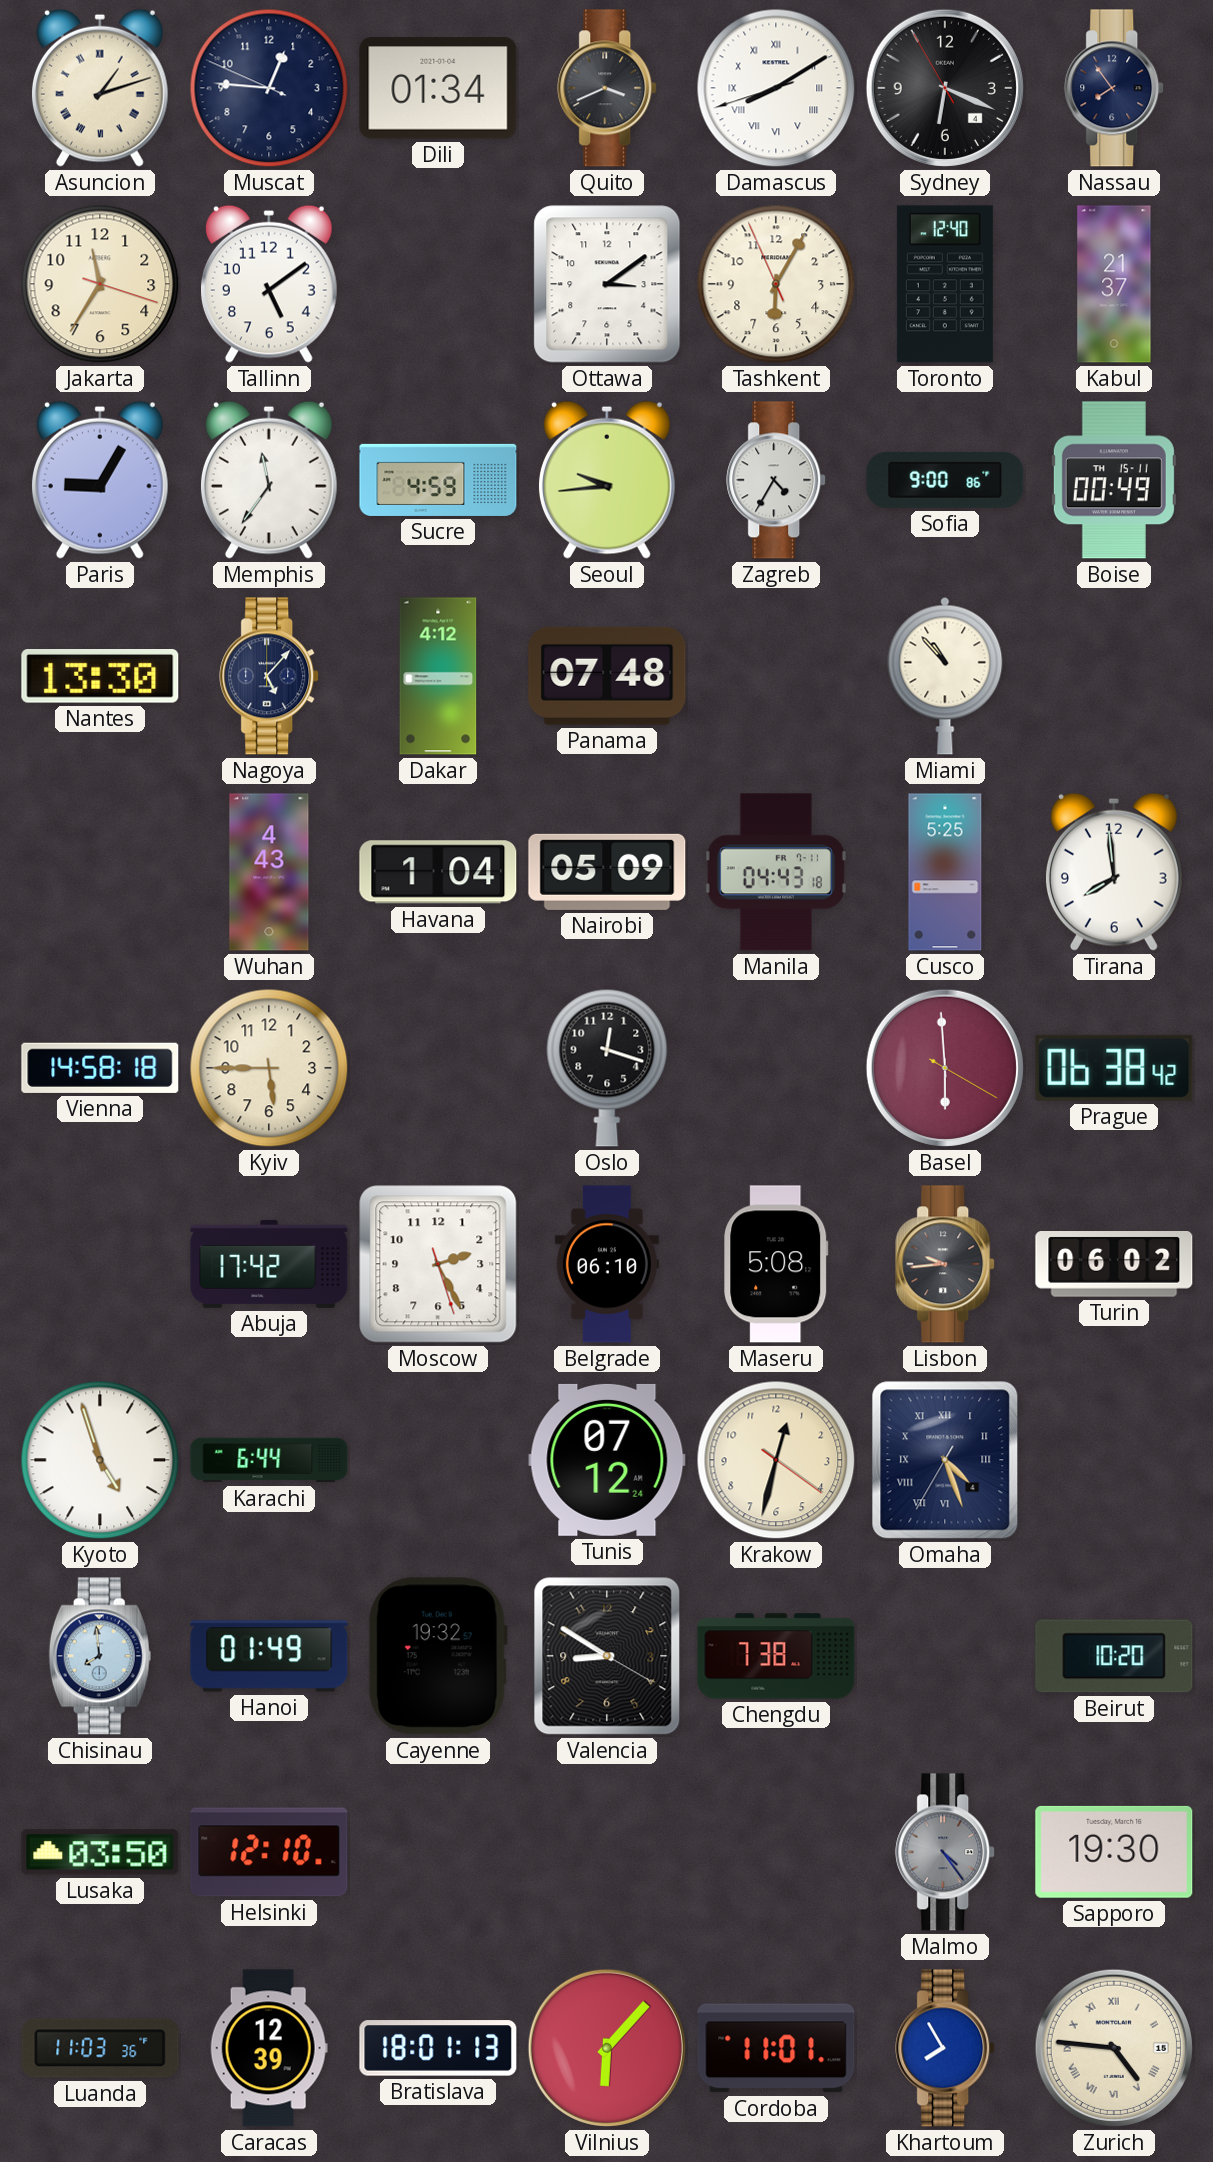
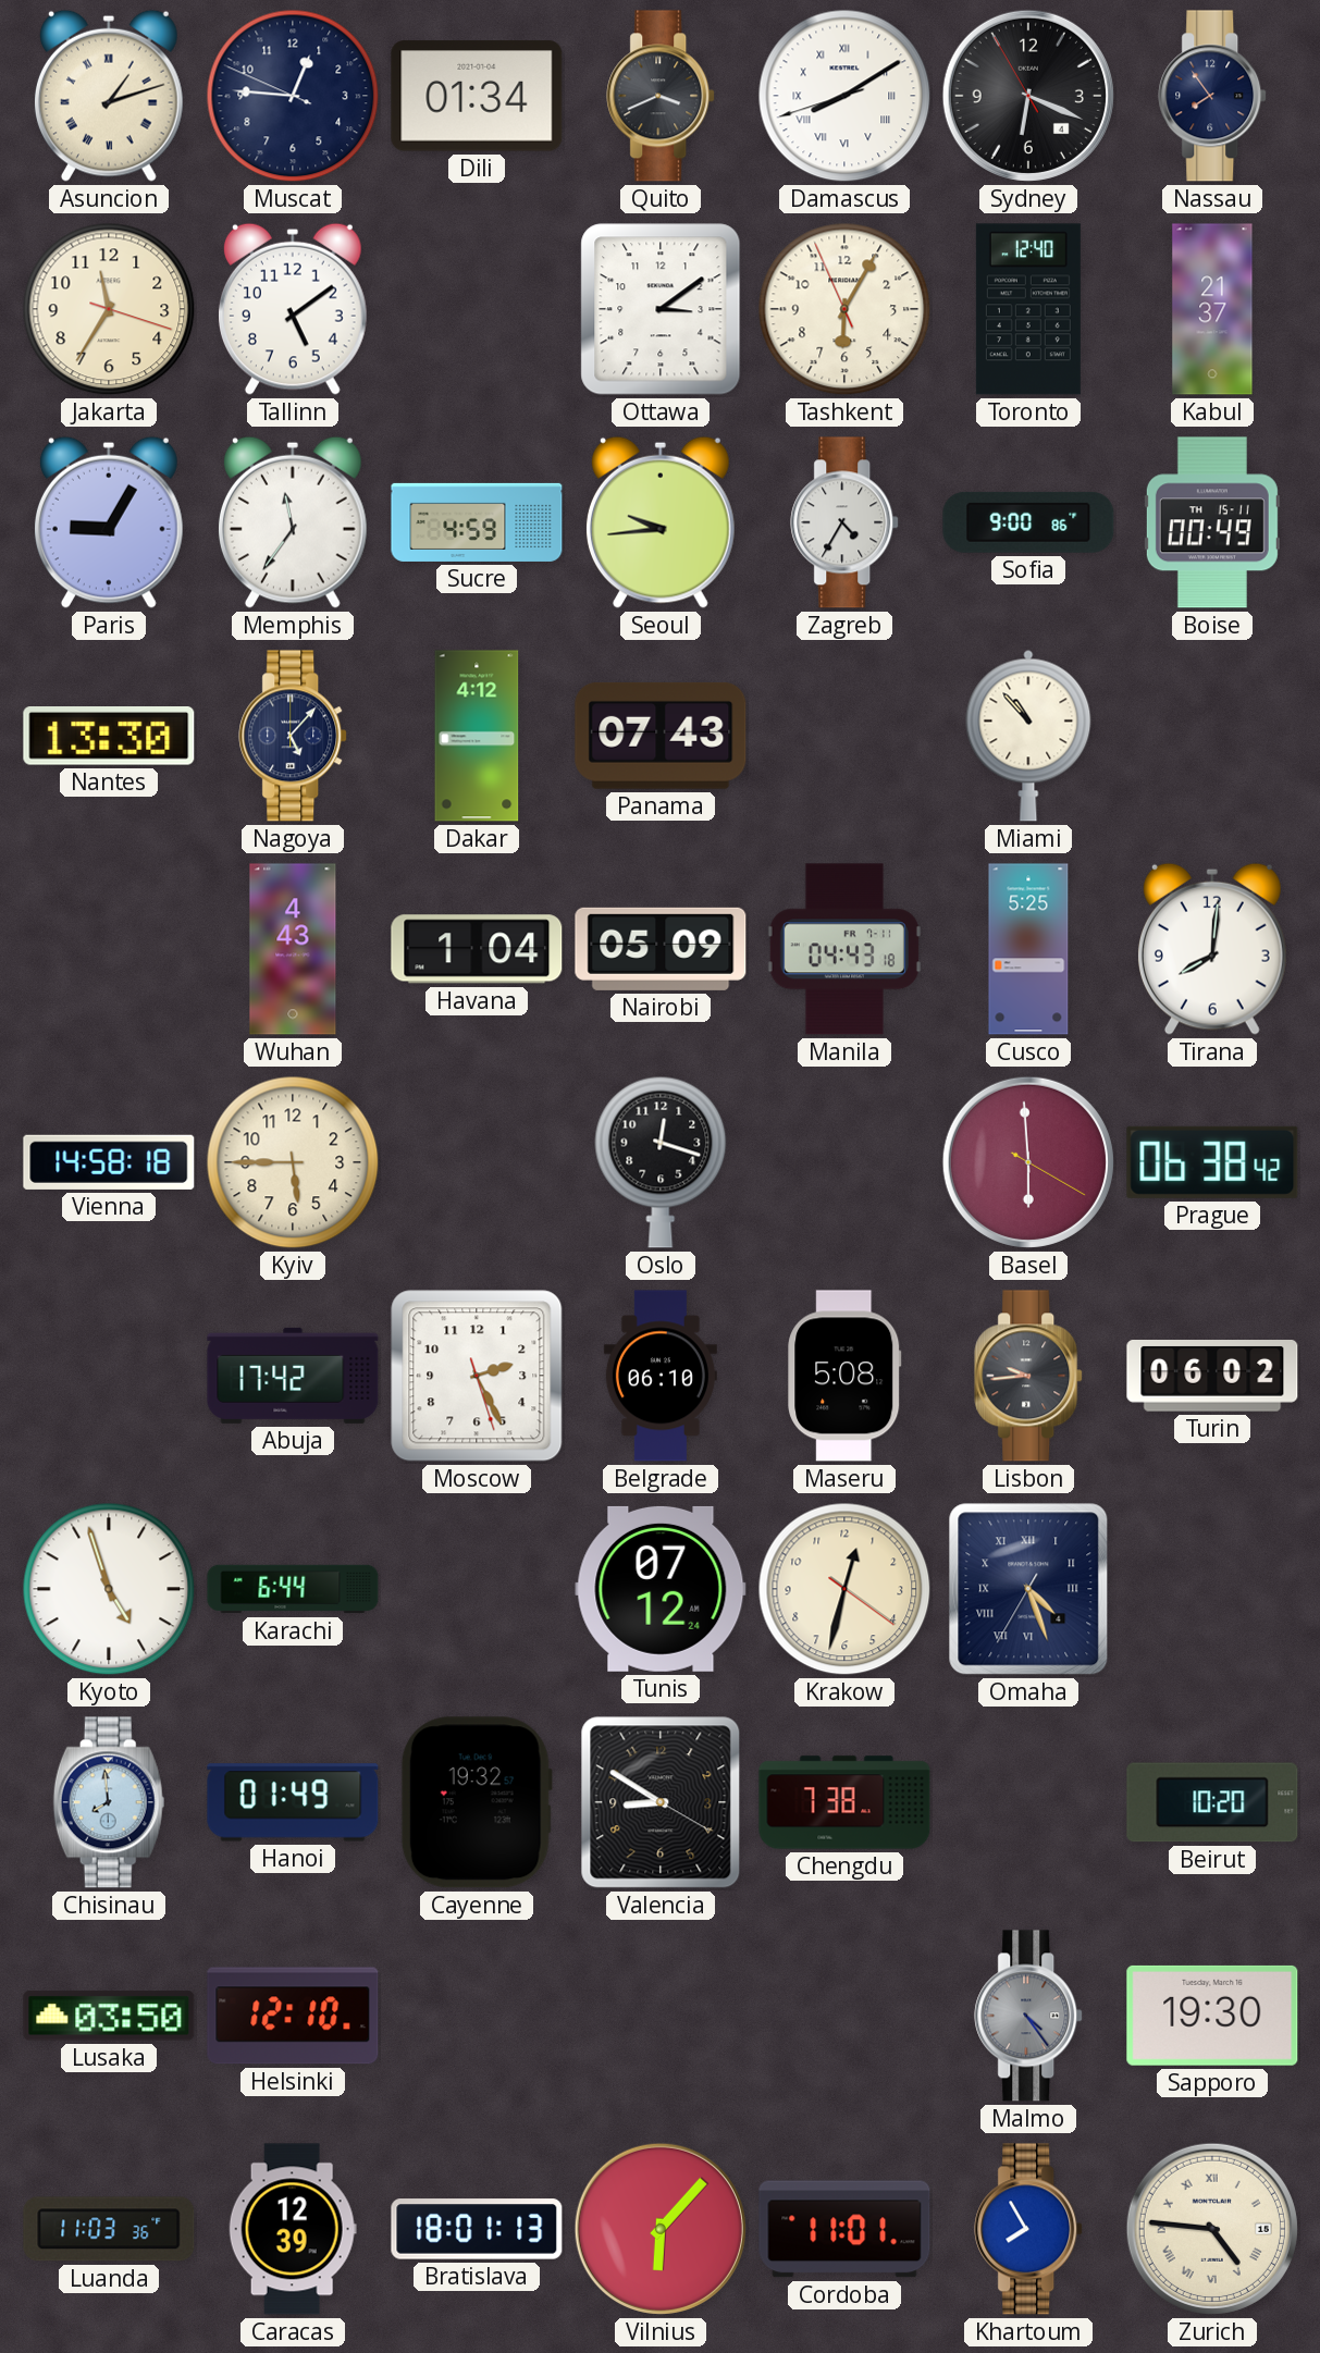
Panama: 07:48 -> 07:43 (661, 736)
Tirana: 7:59 -> 8:01 (1212, 949)
